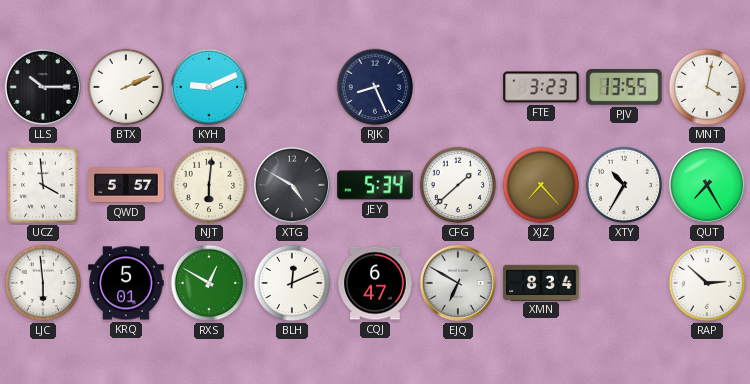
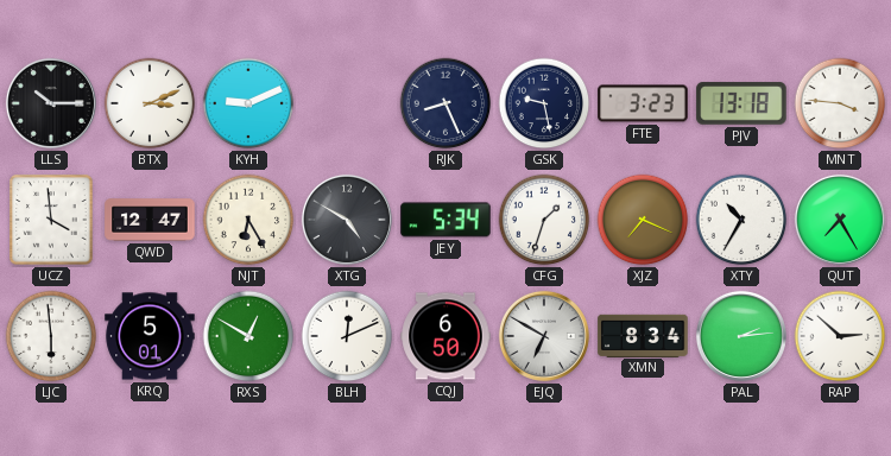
BTX: 2:11 -> 3:11 (150, 103)
GSK: none -> 9:28 (544, 103)
PJV: 13:55 -> 13:18 (741, 103)
MNT: 4:02 -> 3:46 (840, 103)
QWD: 5:57 -> 12:47 (150, 220)
NJT: 6:01 -> 6:25 (248, 220)
CFG: 1:38 -> 1:33 (544, 220)
XJZ: 7:23 -> 7:19 (643, 220)
CQJ: 6:47 -> 6:50 (445, 336)
PAL: none -> 2:14 (741, 336)
